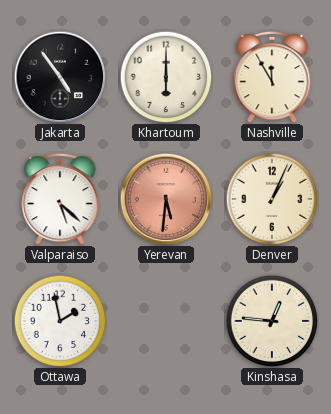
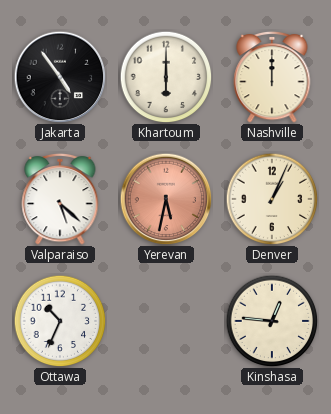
Nashville: 11:55 -> 12:00 (272, 77)
Yerevan: 5:31 -> 5:32 (166, 199)
Ottawa: 1:58 -> 10:34 (60, 321)
